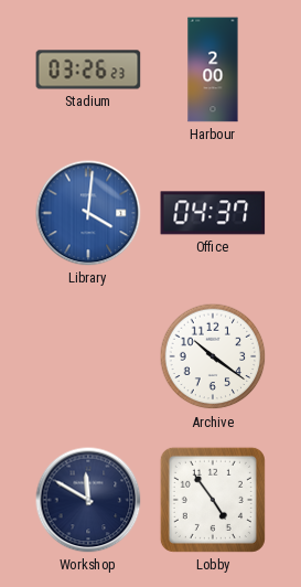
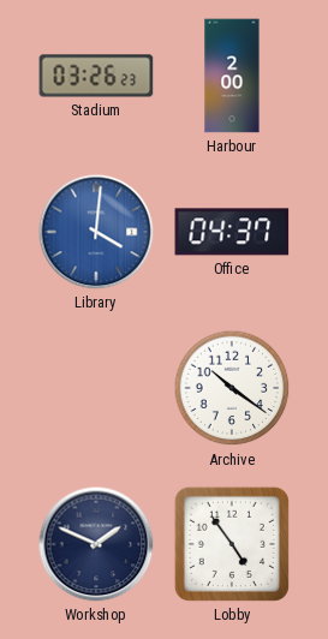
Workshop: 11:50 -> 1:49 (96, 544)
